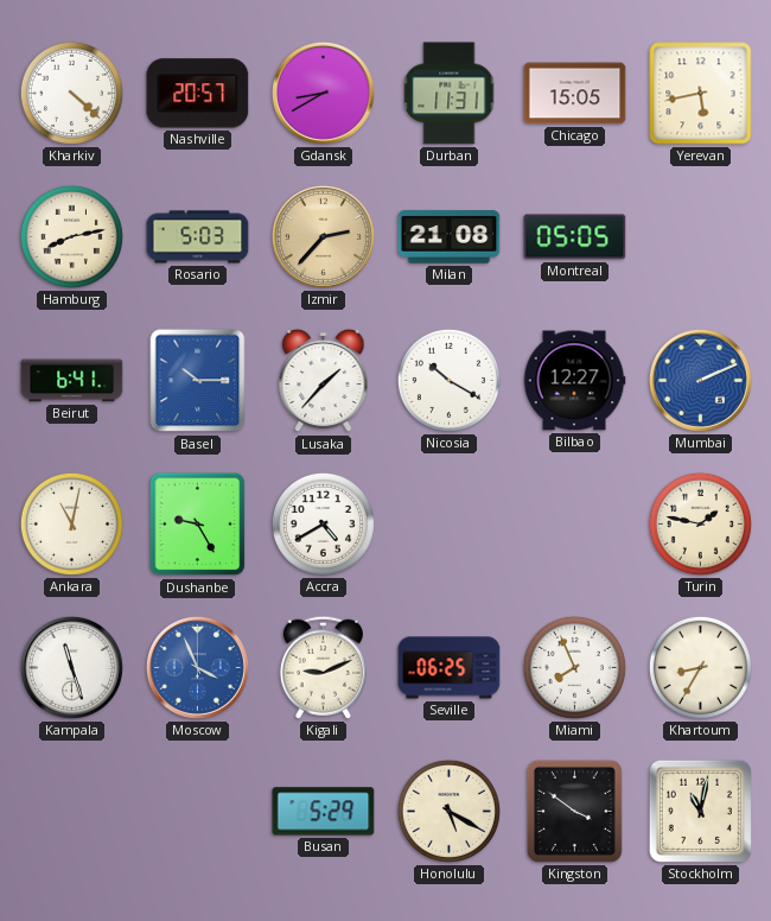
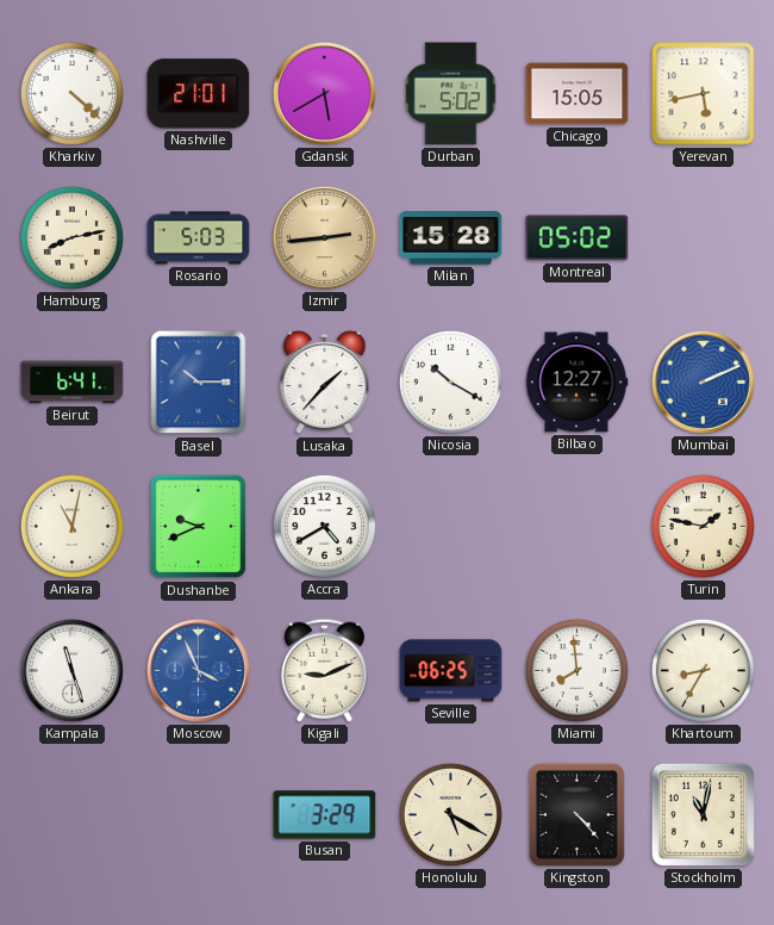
Nashville: 20:57 -> 21:01 (199, 94)
Gdansk: 8:40 -> 5:40 (324, 93)
Durban: 11:31 -> 5:02 (451, 94)
Izmir: 2:37 -> 2:44 (324, 237)
Milan: 21:08 -> 15:28 (451, 238)
Montreal: 05:05 -> 05:02 (578, 238)
Dushanbe: 9:25 -> 9:41 (199, 527)
Miami: 7:56 -> 7:59 (576, 670)
Busan: 5:29 -> 3:29 (325, 815)
Kingston: 3:51 -> 4:23 (576, 814)
